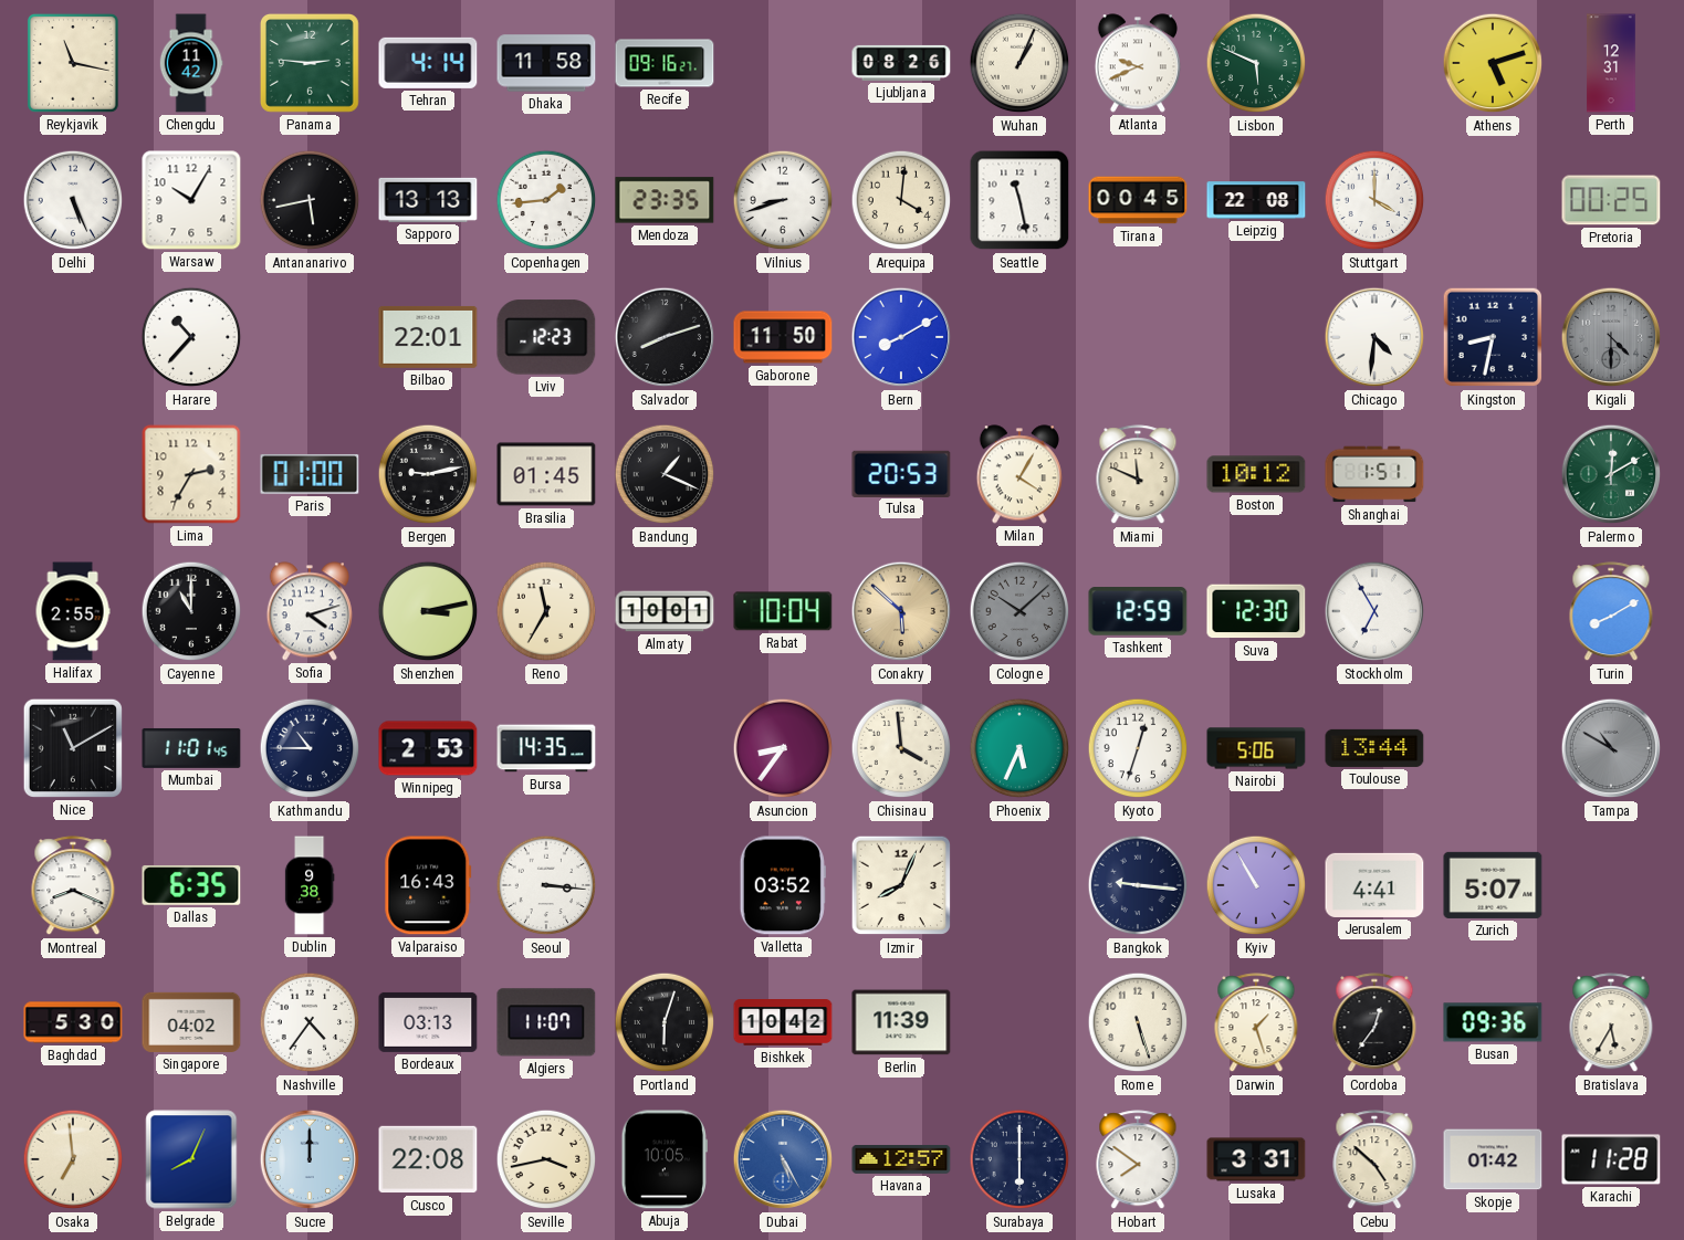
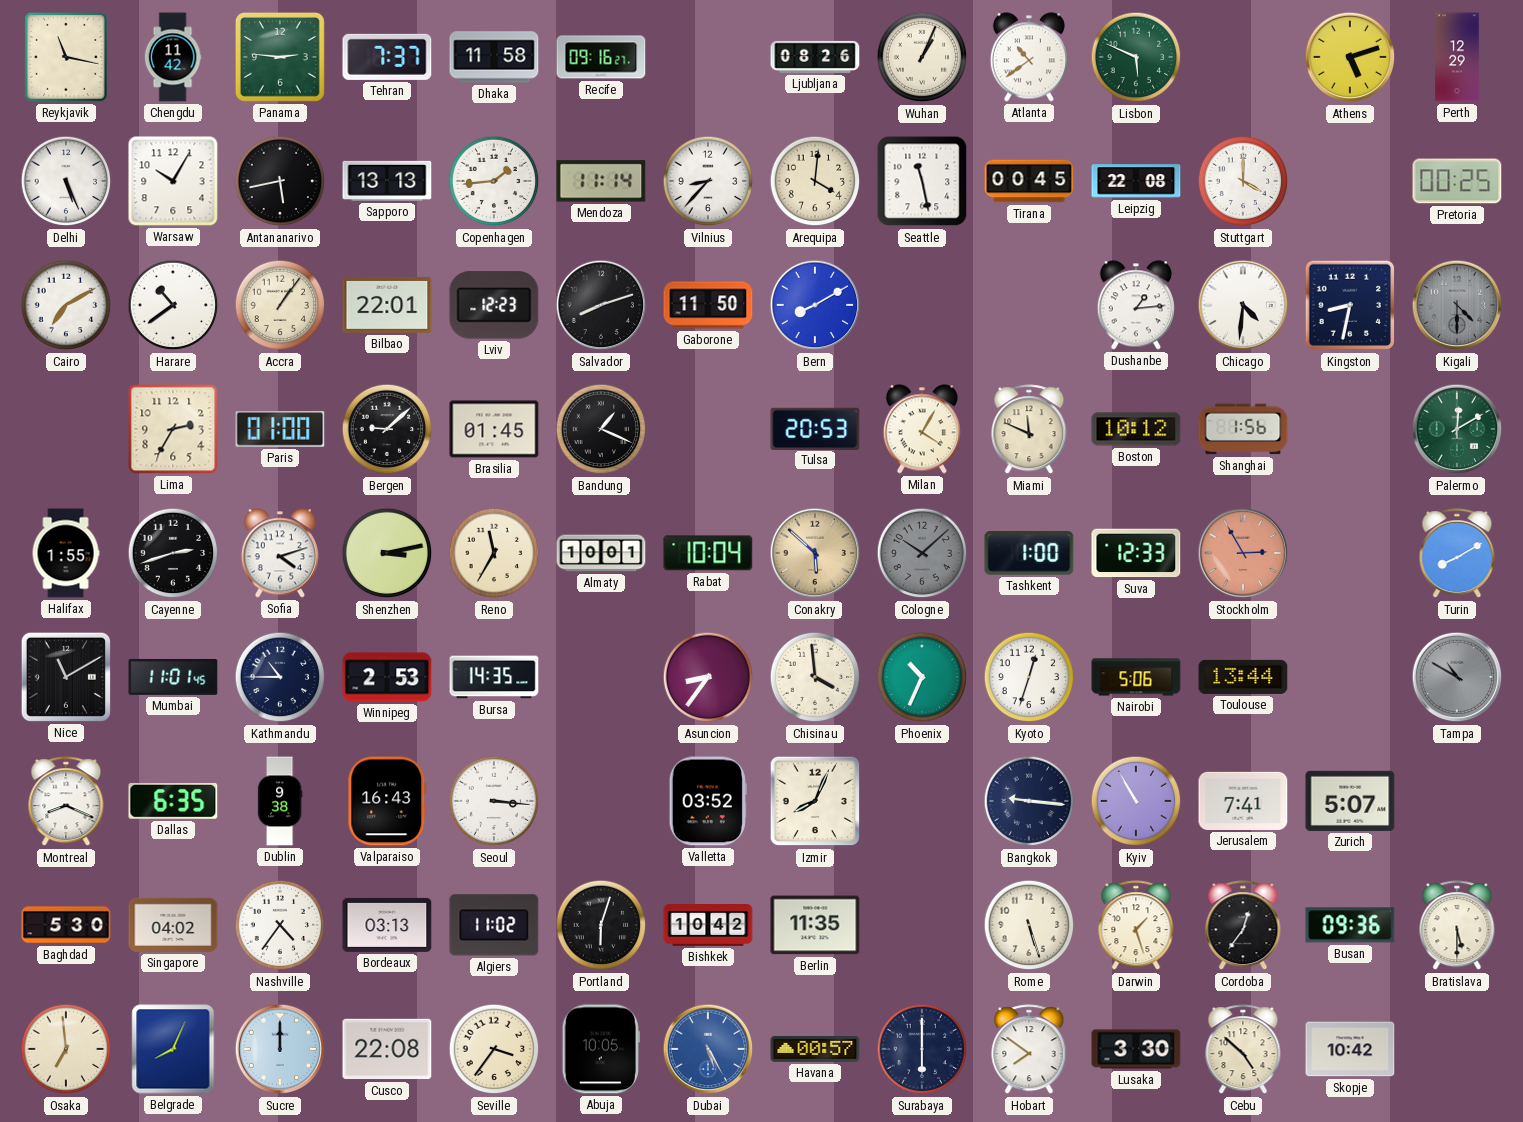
Tehran: 4:14 -> 7:37 (387, 57)
Atlanta: 9:41 -> 10:39 (1029, 57)
Perth: 12:31 -> 12:29 (1457, 57)
Mendoza: 23:35 -> 11:14 (601, 181)
Vilnius: 8:42 -> 8:37 (708, 181)
Cairo: none -> 7:10 (66, 305)
Harare: 10:37 -> 10:39 (173, 305)
Accra: none -> 1:06 (280, 305)
Dushanbe: none -> 1:14 (1136, 305)
Bergen: 9:13 -> 9:08 (387, 429)
Shanghai: 1:51 -> 1:56 (1243, 429)
Halifax: 2:55 -> 1:55 (66, 553)
Cayenne: 11:00 -> 2:42 (173, 553)
Tashkent: 12:59 -> 1:00 (1029, 553)
Suva: 12:30 -> 12:33 (1136, 553)
Stockholm: 6:55 -> 2:55 (1243, 553)
Stockholm dial: white -> salmon (1243, 553)
Phoenix: 5:34 -> 10:34 (922, 677)
Jerusalem: 4:41 -> 7:41 (1243, 801)
Algiers: 11:07 -> 11:02 (494, 925)
Berlin: 11:39 -> 11:35 (815, 925)
Bratislava: 5:35 -> 5:30 (1457, 926)
Seville: 3:43 -> 3:36 (494, 1049)
Havana: 12:57 -> 00:57 (815, 1050)
Lusaka: 3:31 -> 3:30 (1136, 1049)
Skopje: 01:42 -> 10:42 (1350, 1049)
Karachi: 11:28 -> none (1611, 1159)
